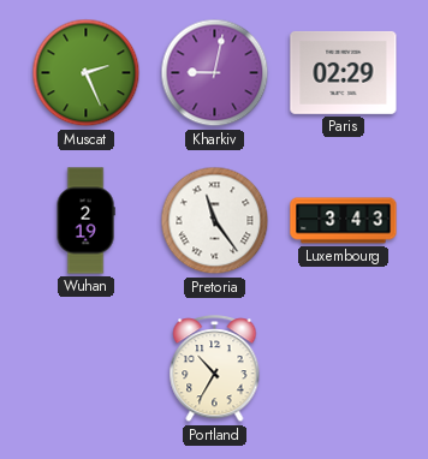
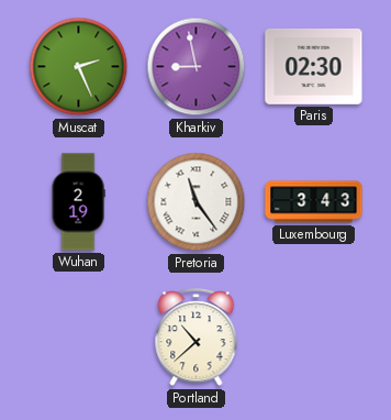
Kharkiv: 9:02 -> 8:58 (197, 67)
Paris: 02:29 -> 02:30 (314, 66)
Portland: 10:35 -> 10:38 (197, 338)
